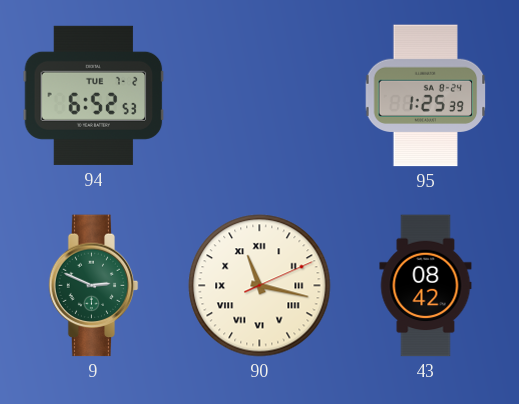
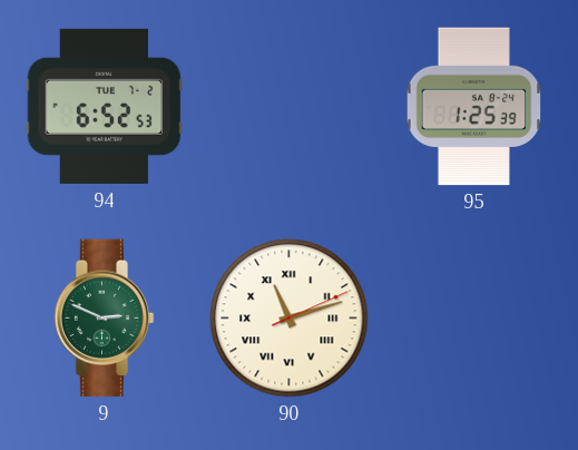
90: 11:17 -> 11:12 (290, 319)
43: 08:42 -> none (426, 286)
